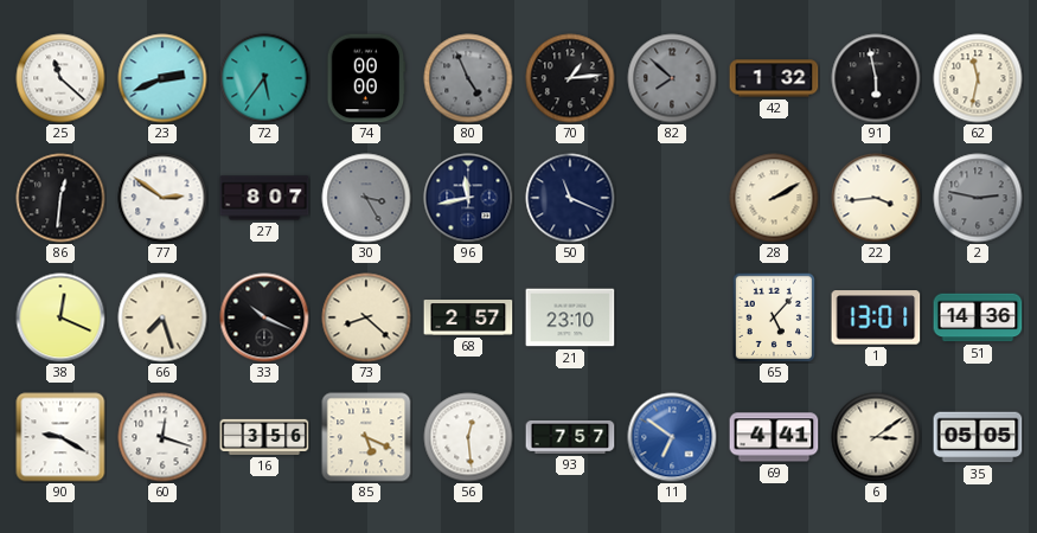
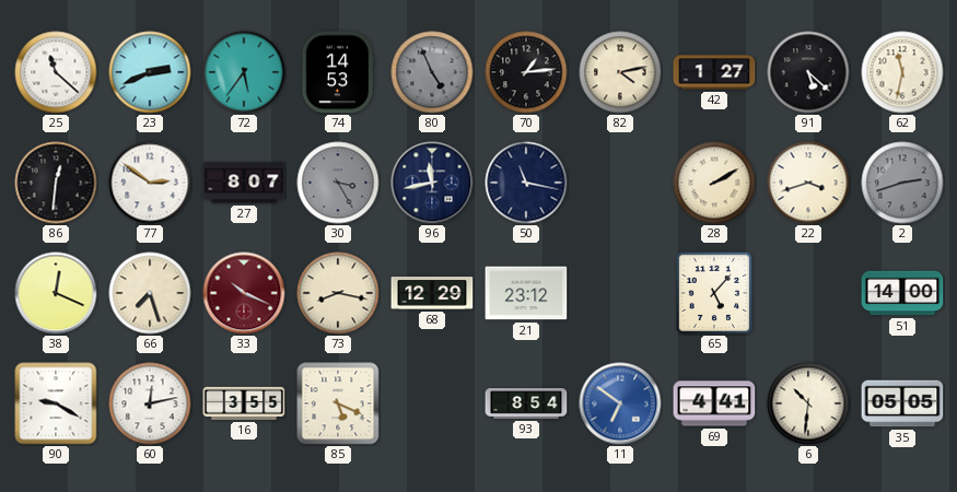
74: 00:00 -> 14:53 (338, 72)
82: 7:52 -> 4:13 (620, 72)
82 dial: grey -> cream (620, 72)
42: 1:32 -> 1:27 (714, 72)
91: 5:58 -> 5:22 (808, 72)
50: 11:19 -> 11:17 (526, 183)
22: 3:44 -> 3:42 (808, 183)
2: 2:47 -> 2:42 (902, 183)
33 dial: black -> burgundy (244, 293)
73: 8:22 -> 8:17 (338, 293)
68: 2:57 -> 12:29 (432, 294)
21: 23:10 -> 23:12 (526, 293)
1: 13:01 -> none (876, 317)
51: 14:36 -> 14:00 (902, 293)
60: 12:18 -> 12:13 (150, 403)
16: 3:56 -> 3:55 (244, 403)
56: 12:29 -> none (468, 437)
93: 7:57 -> 8:54 (526, 405)
6: 3:09 -> 10:31 (808, 403)
